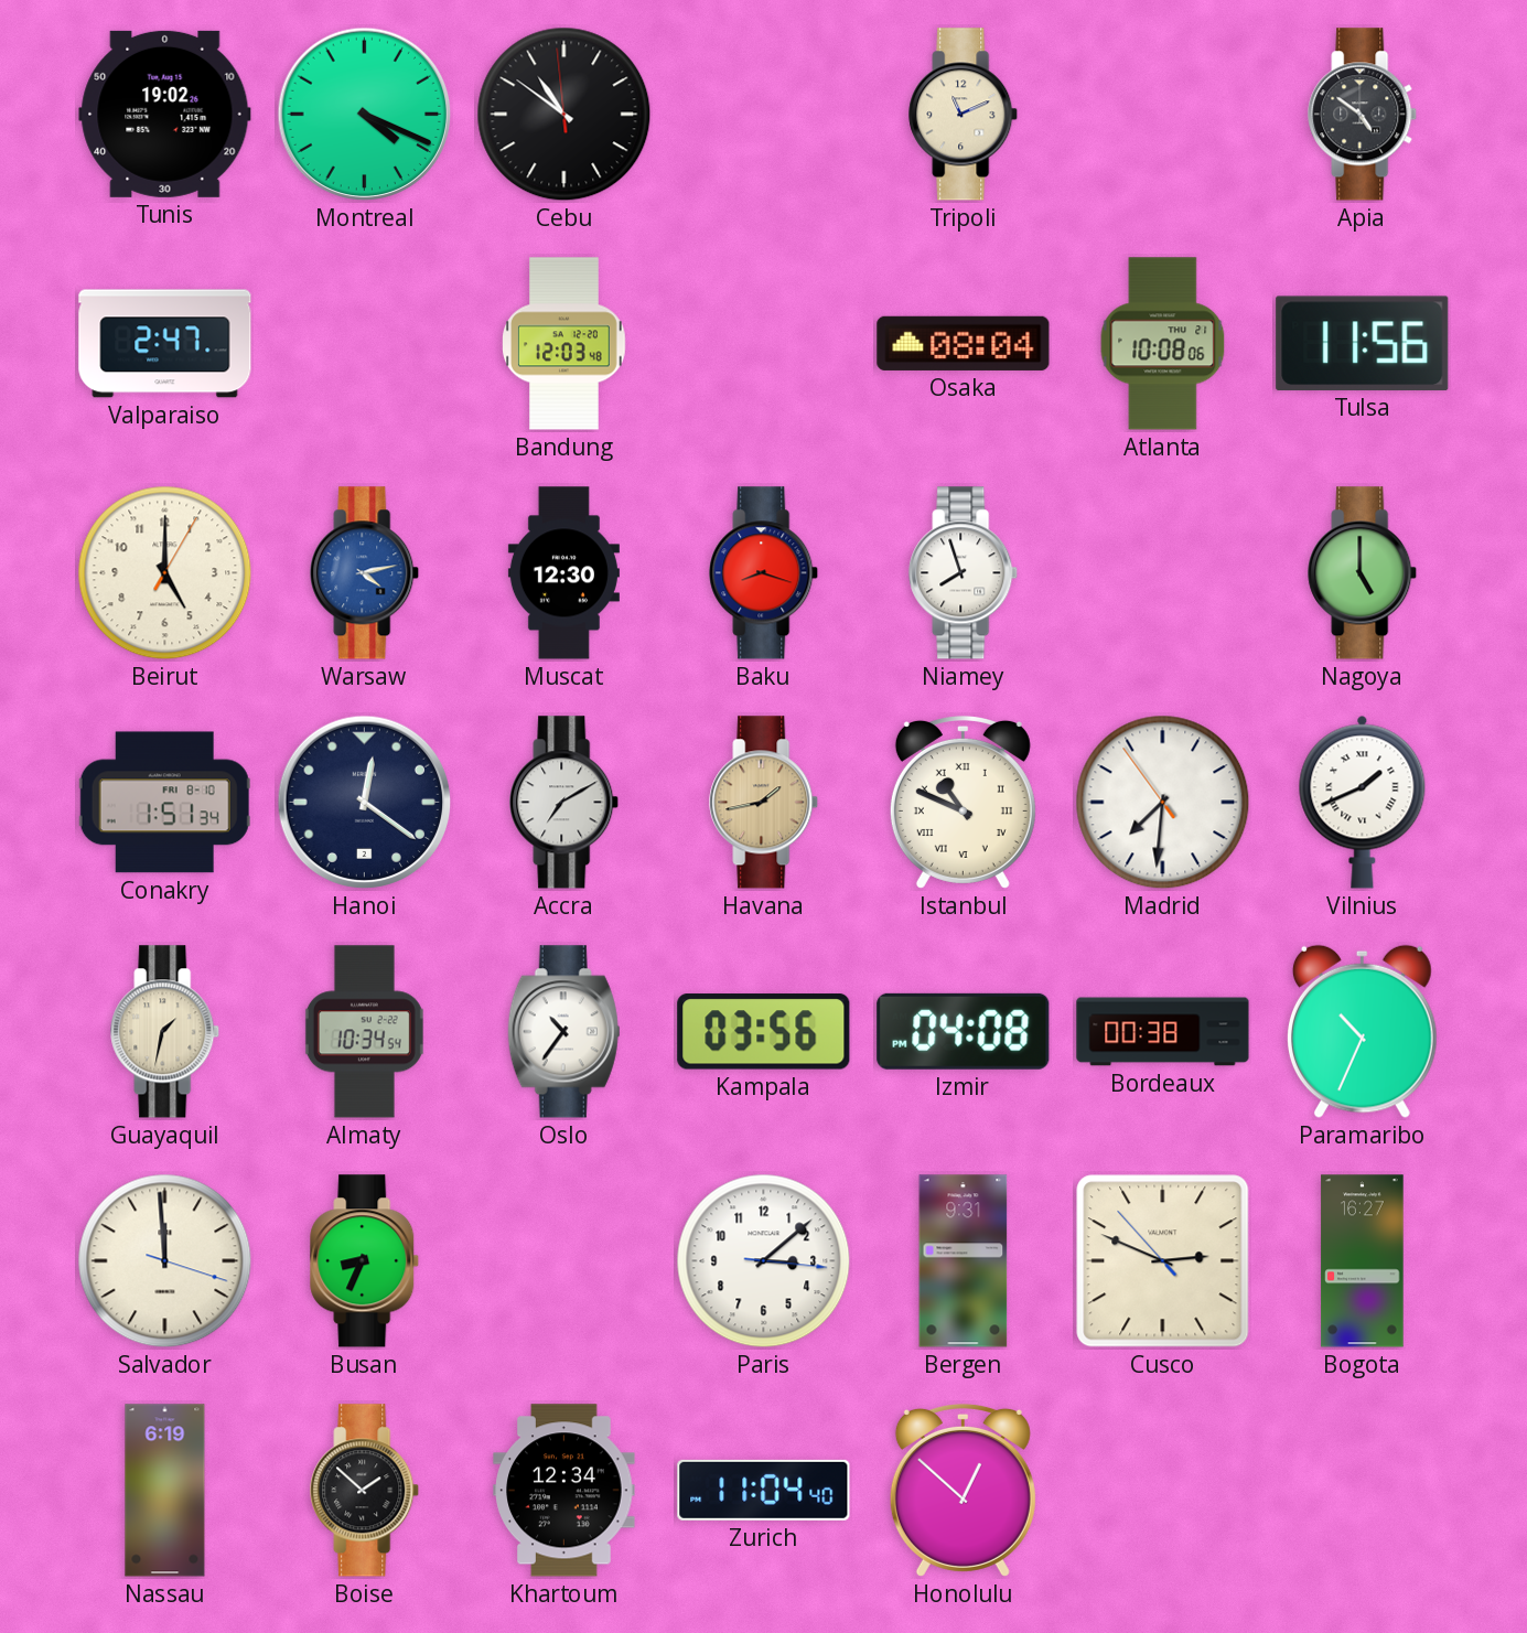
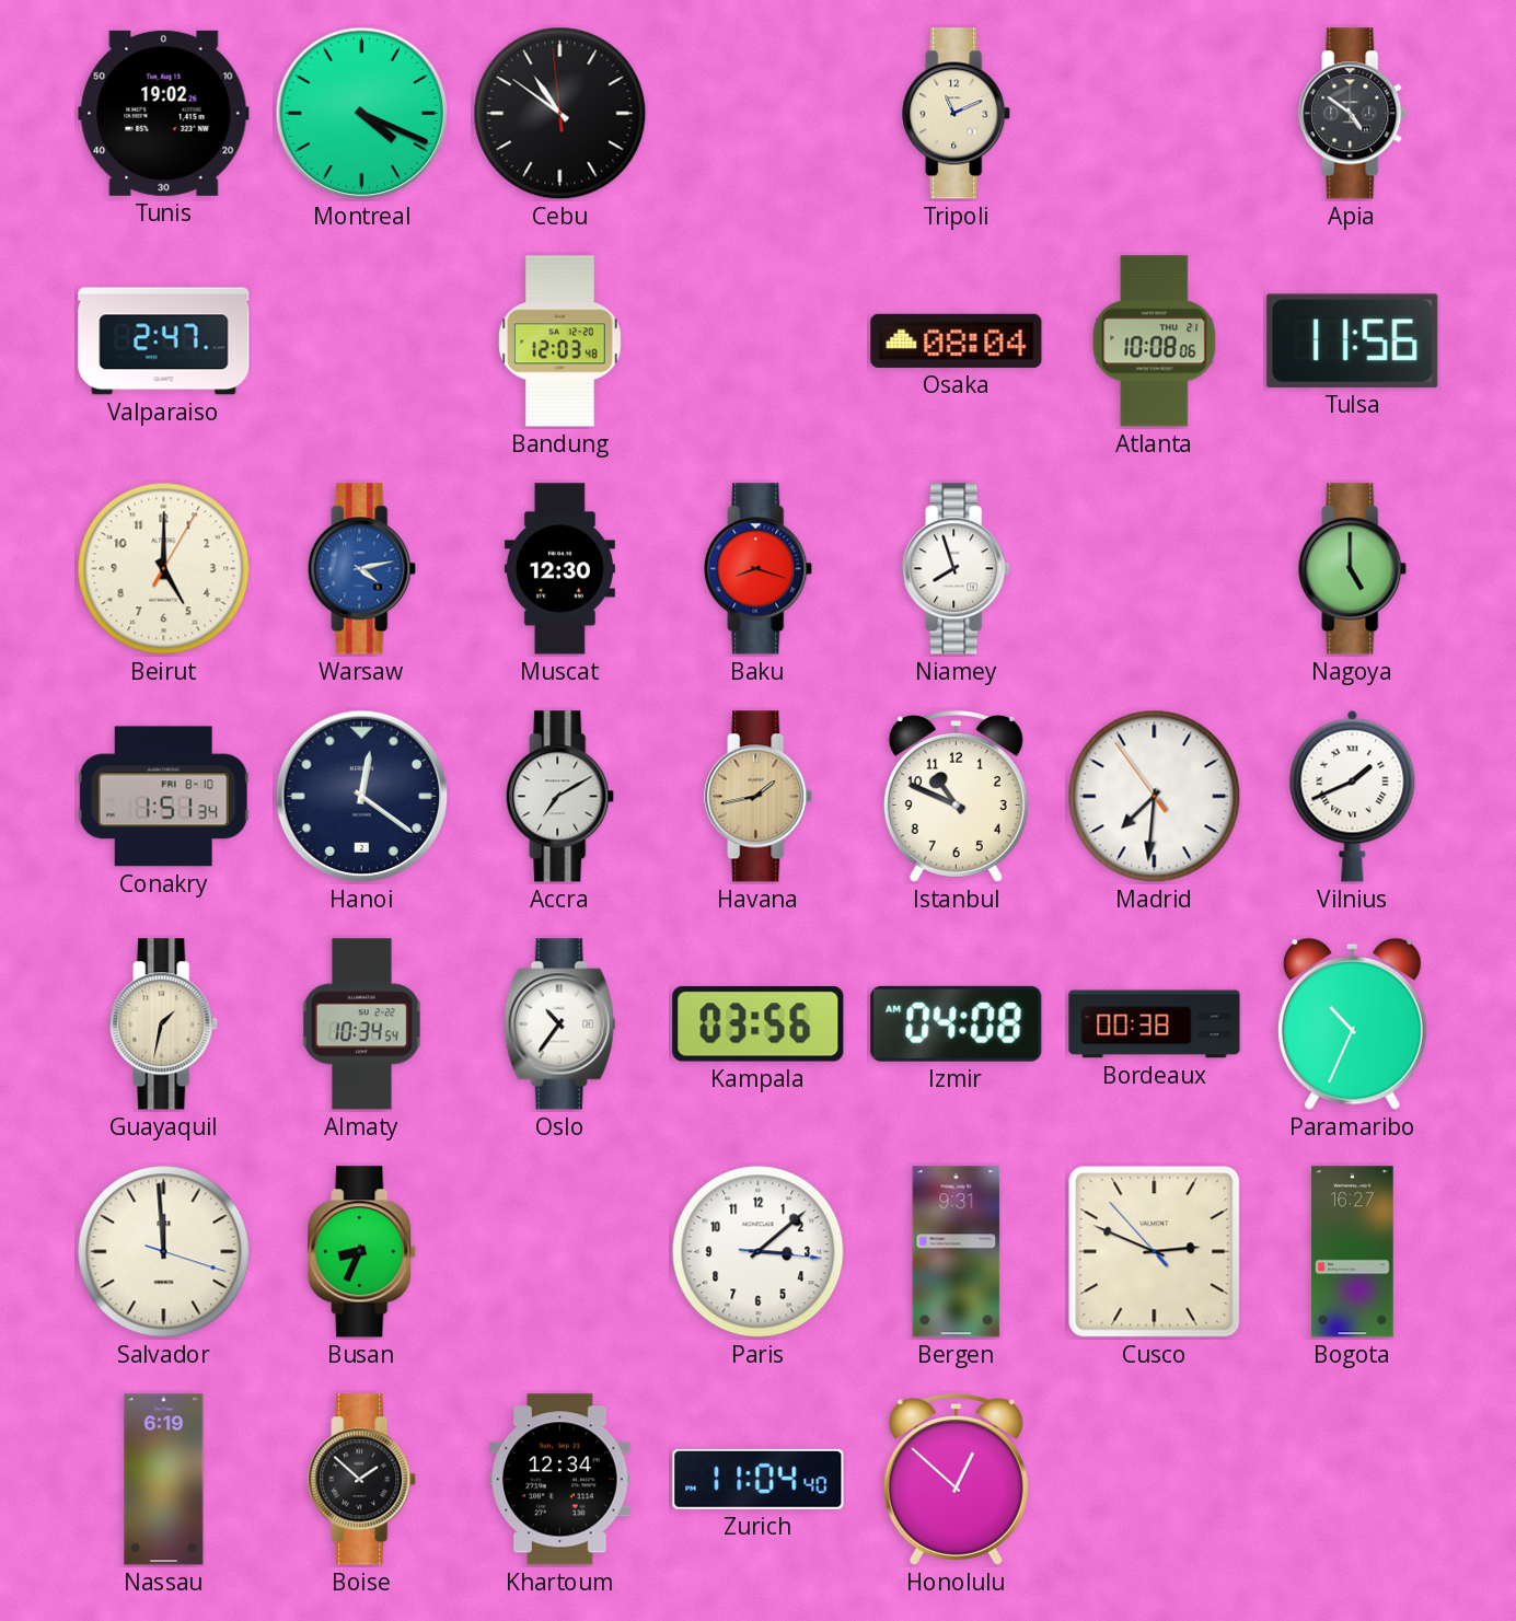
Istanbul numerals: Roman -> Arabic (956, 796)
Izmir: 04:08 PM -> 04:08 AM (957, 1023)
